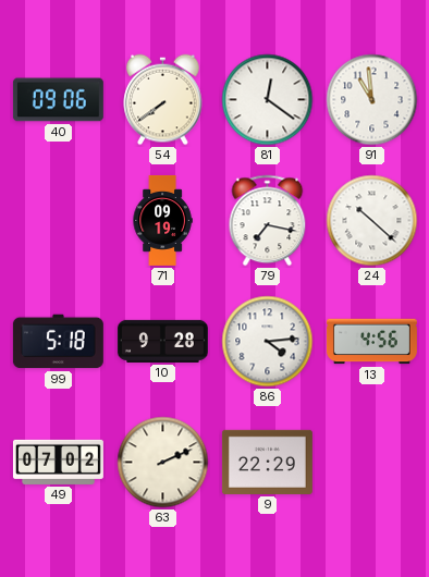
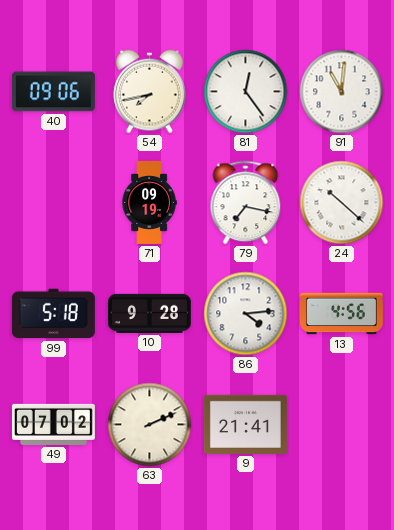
54: 7:39 -> 7:43 (150, 92)
81: 12:21 -> 12:24 (246, 92)
91: 10:59 -> 11:01 (342, 92)
9: 22:29 -> 21:41 (245, 424)
